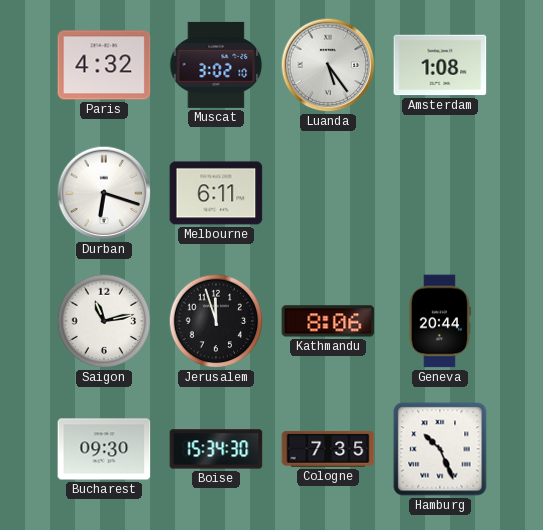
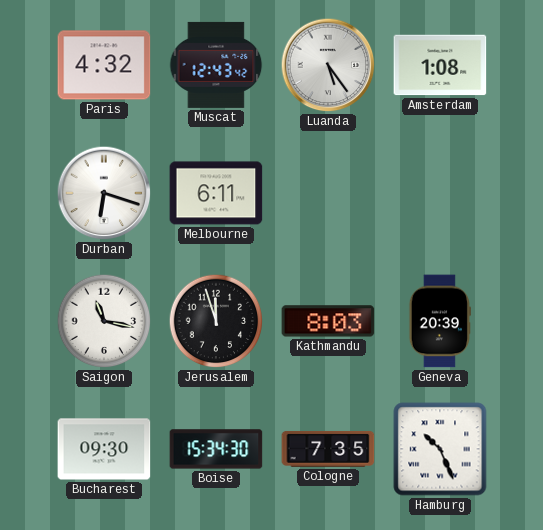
Muscat: 3:02 -> 12:43 (216, 65)
Saigon: 11:13 -> 11:17 (104, 321)
Kathmandu: 8:06 -> 8:03 (328, 321)
Geneva: 20:44 -> 20:39 (440, 321)
